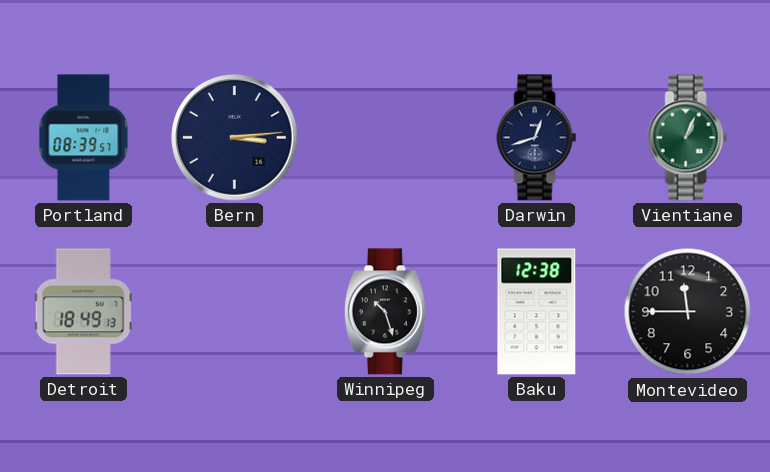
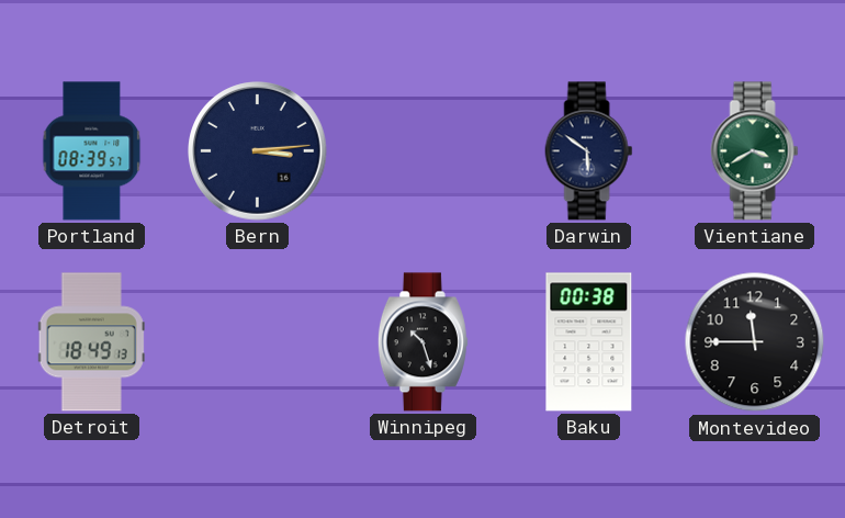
Darwin: 12:42 -> 5:51 (589, 151)
Vientiane: 1:04 -> 3:40 (755, 151)
Baku: 12:38 -> 00:38 (589, 342)
